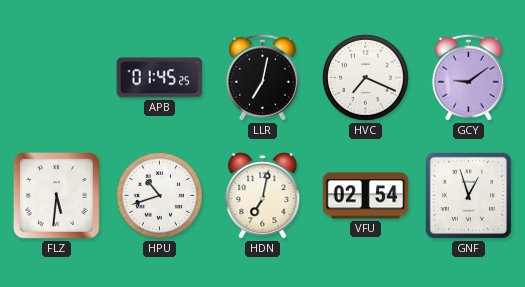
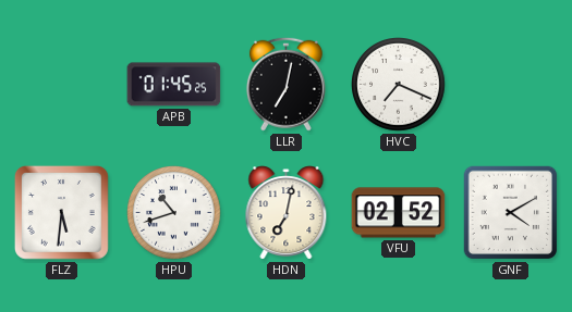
GCY: 9:09 -> none (468, 77)
VFU: 02:54 -> 02:52 (399, 213)
GNF: 12:57 -> 4:10 (511, 213)
